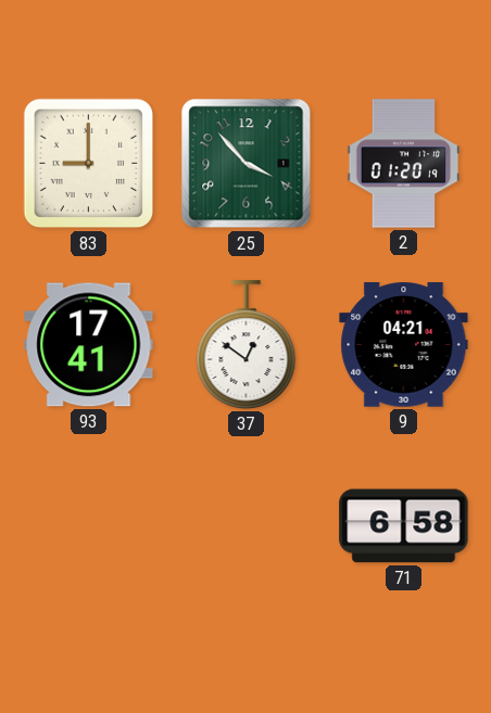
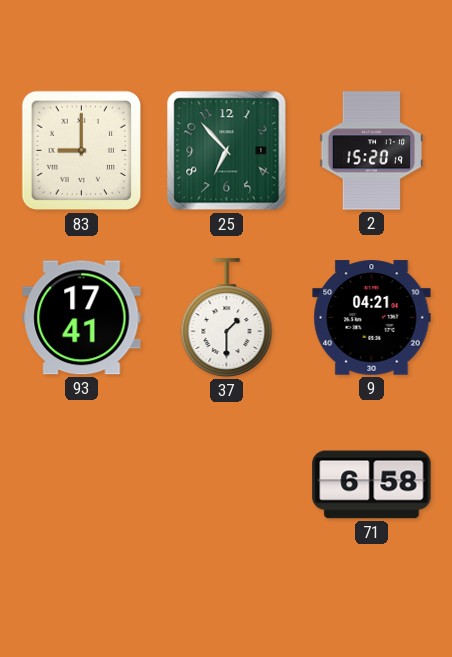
25: 3:53 -> 6:53 (227, 151)
2: 01:20 -> 15:20 (372, 151)
37: 12:51 -> 1:30 (227, 318)
